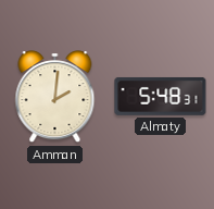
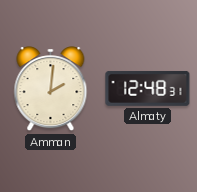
Almaty: 5:48 -> 12:48 (148, 88)
